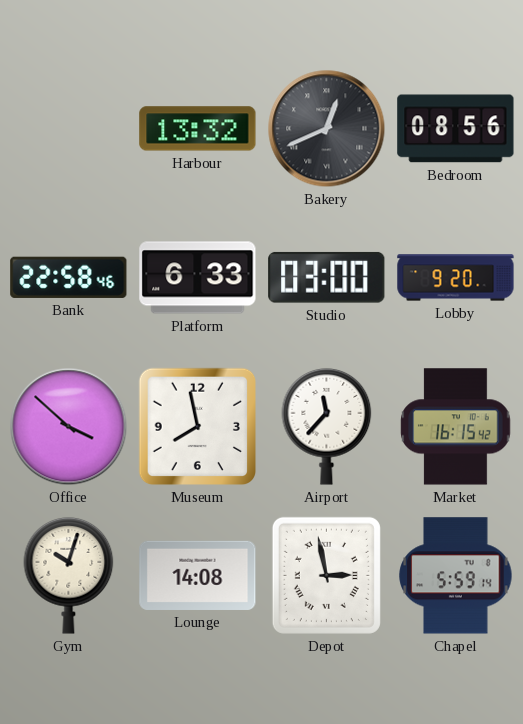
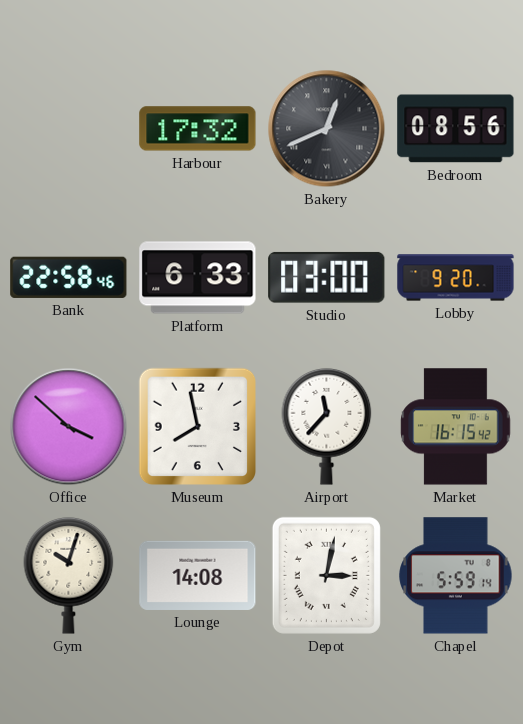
Harbour: 13:32 -> 17:32 (198, 129)
Depot: 2:58 -> 3:02 (326, 575)
